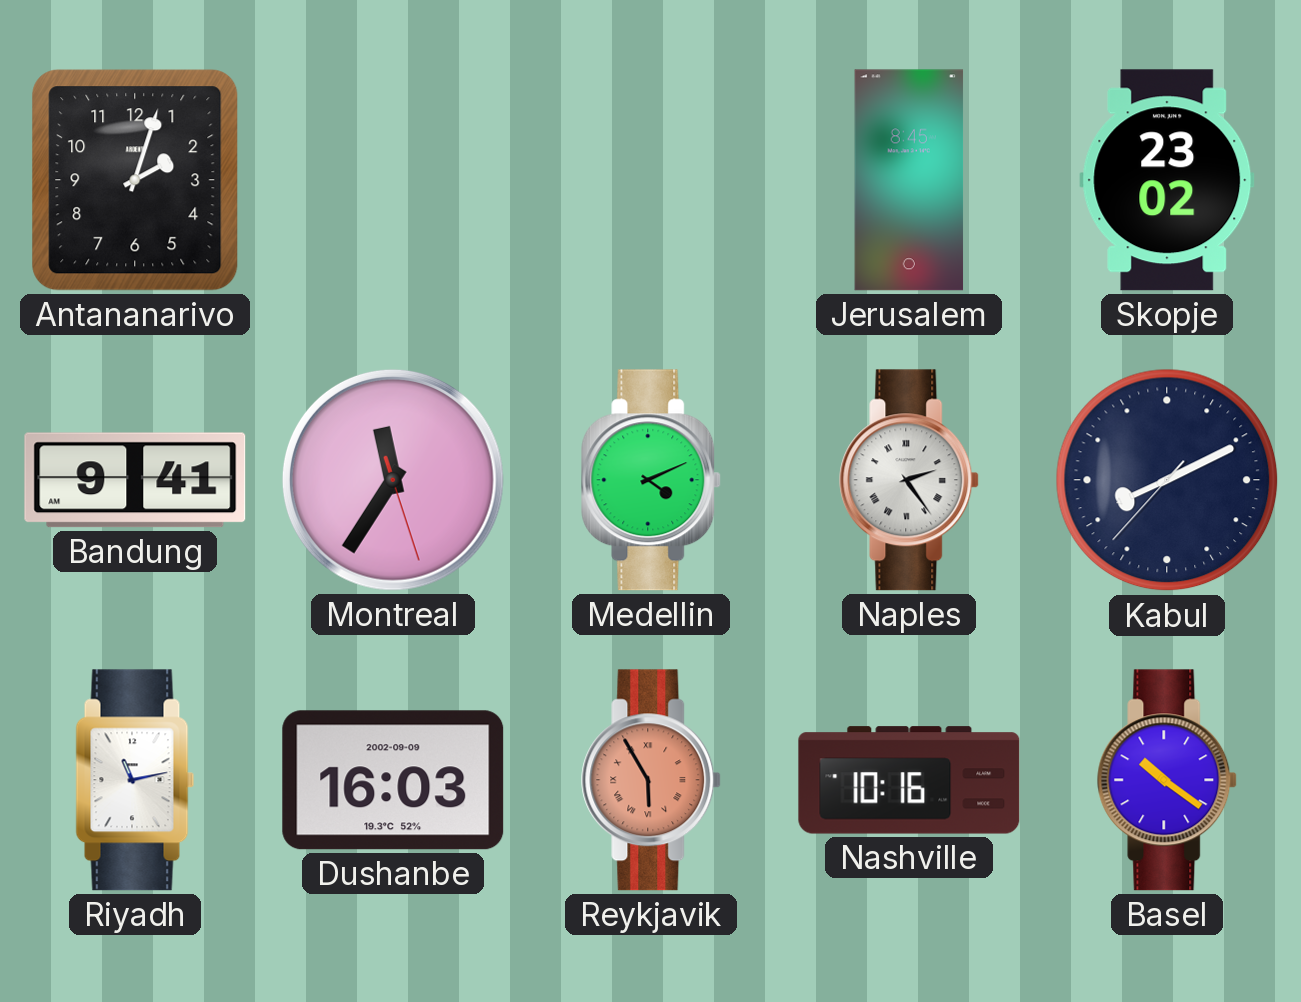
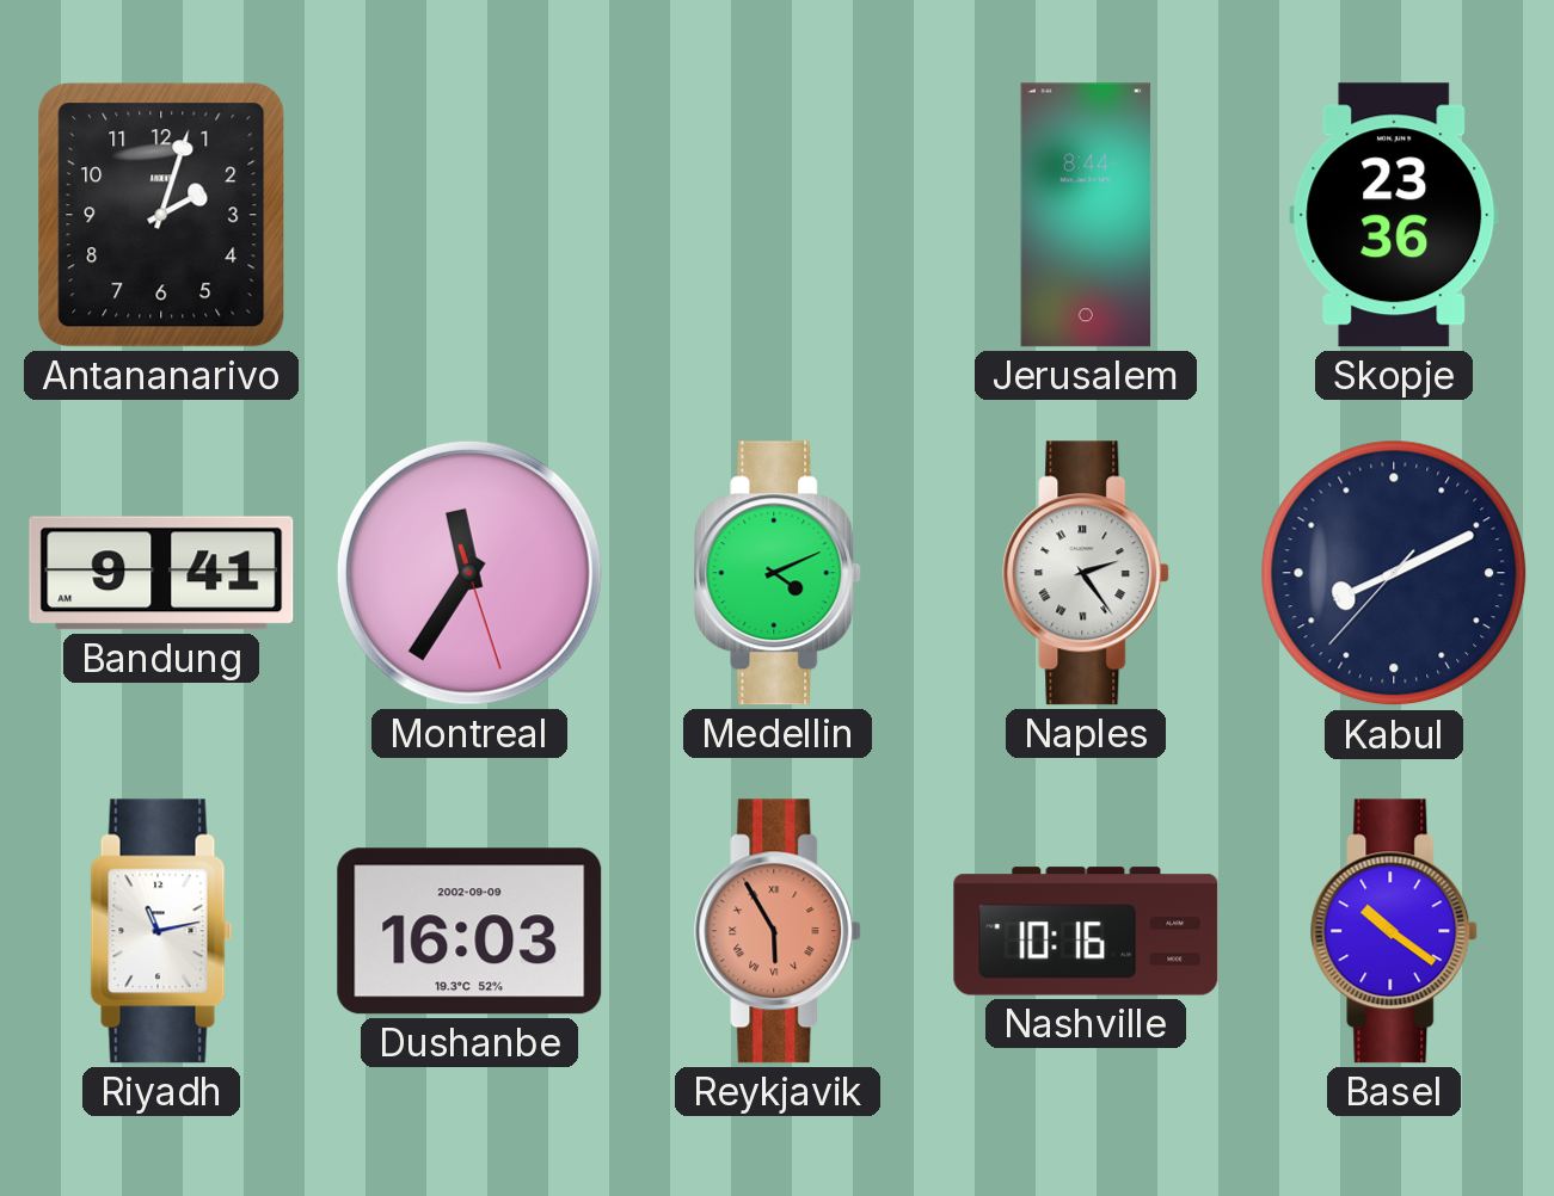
Jerusalem: 8:45 -> 8:44 (1086, 215)
Skopje: 23:02 -> 23:36 (1394, 215)
